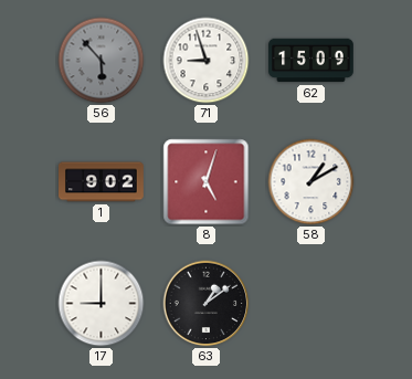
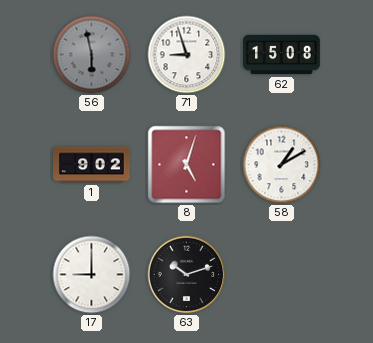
56: 5:53 -> 5:58 (92, 55)
62: 15:09 -> 15:08 (282, 55)
63: 1:09 -> 10:12 (187, 275)
